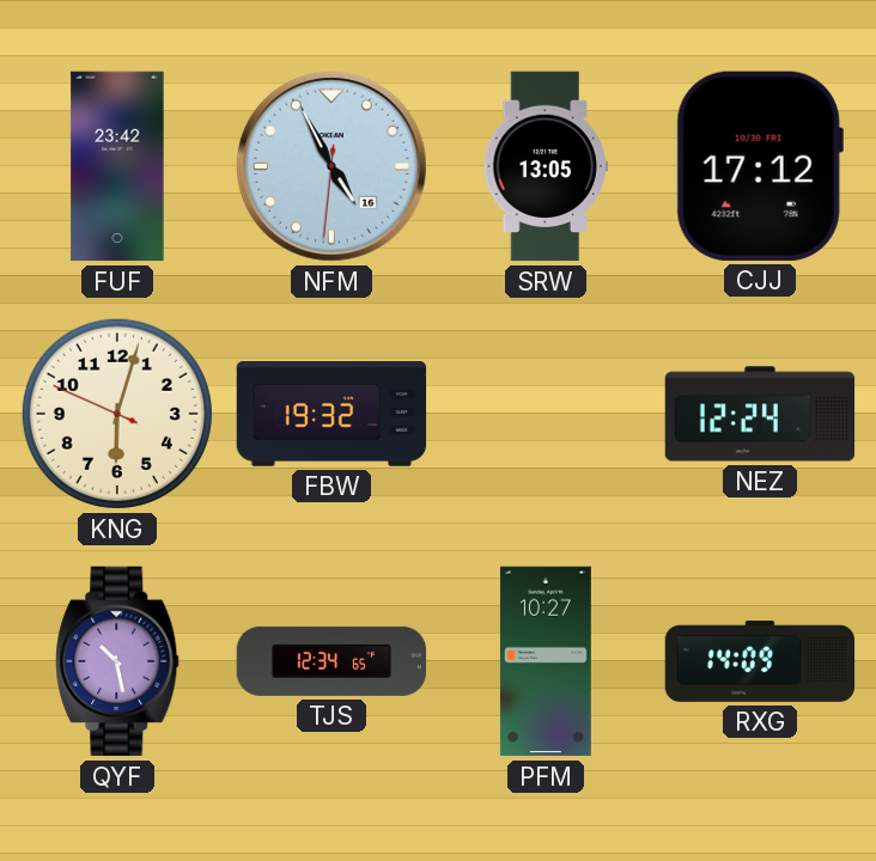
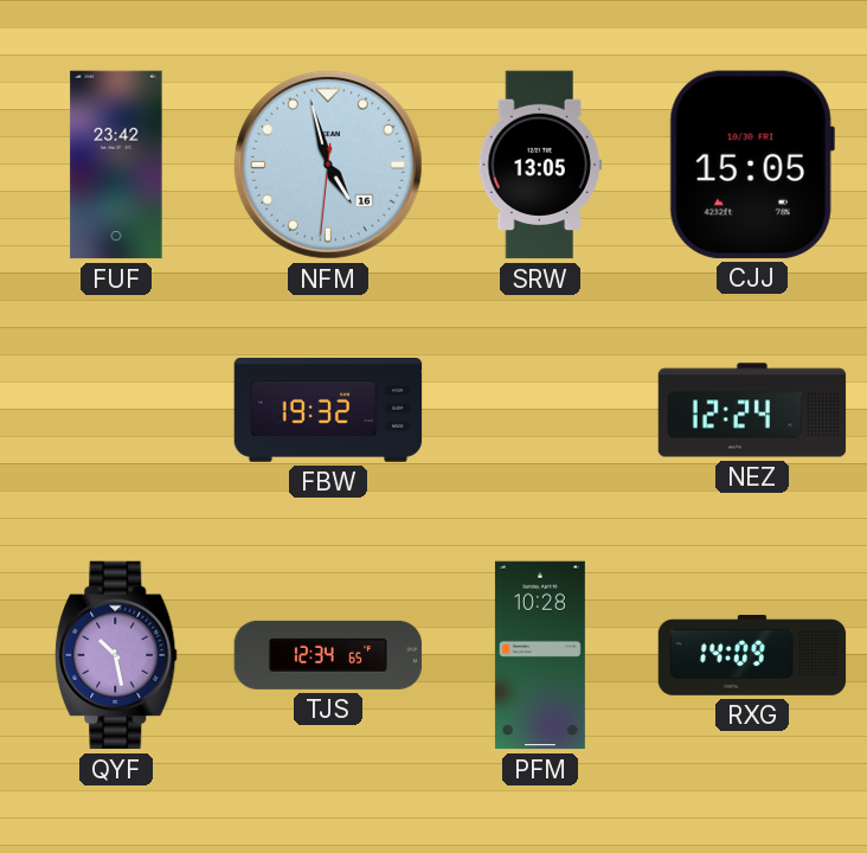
NFM: 4:55 -> 4:57 (328, 165)
CJJ: 17:12 -> 15:05 (752, 165)
KNG: 6:02 -> none (117, 414)
PFM: 10:27 -> 10:28 (540, 655)
